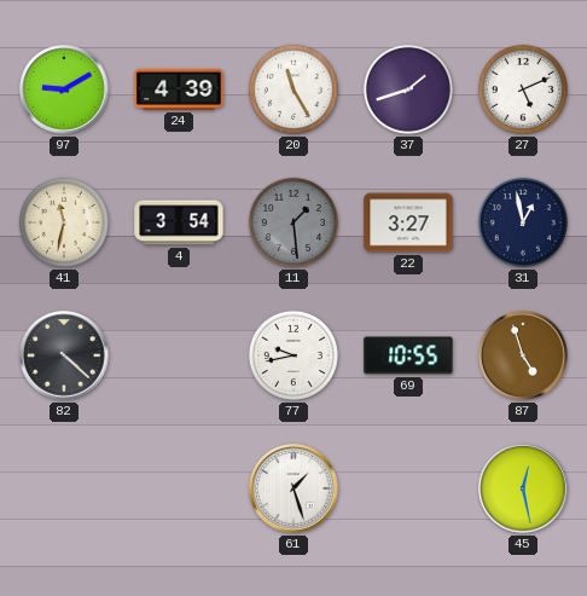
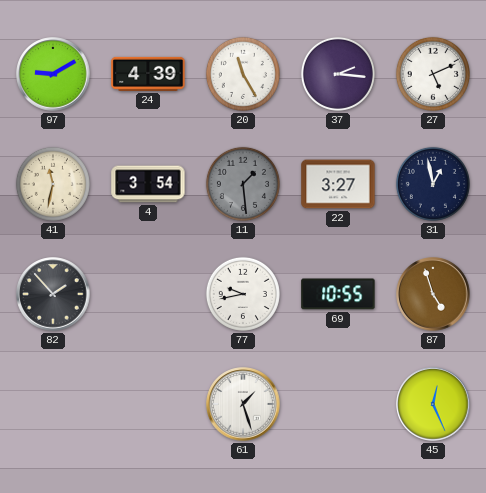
37: 1:42 -> 2:16 (338, 74)
82: 4:22 -> 1:53 (53, 294)
45: 12:28 -> 12:26 (433, 404)
